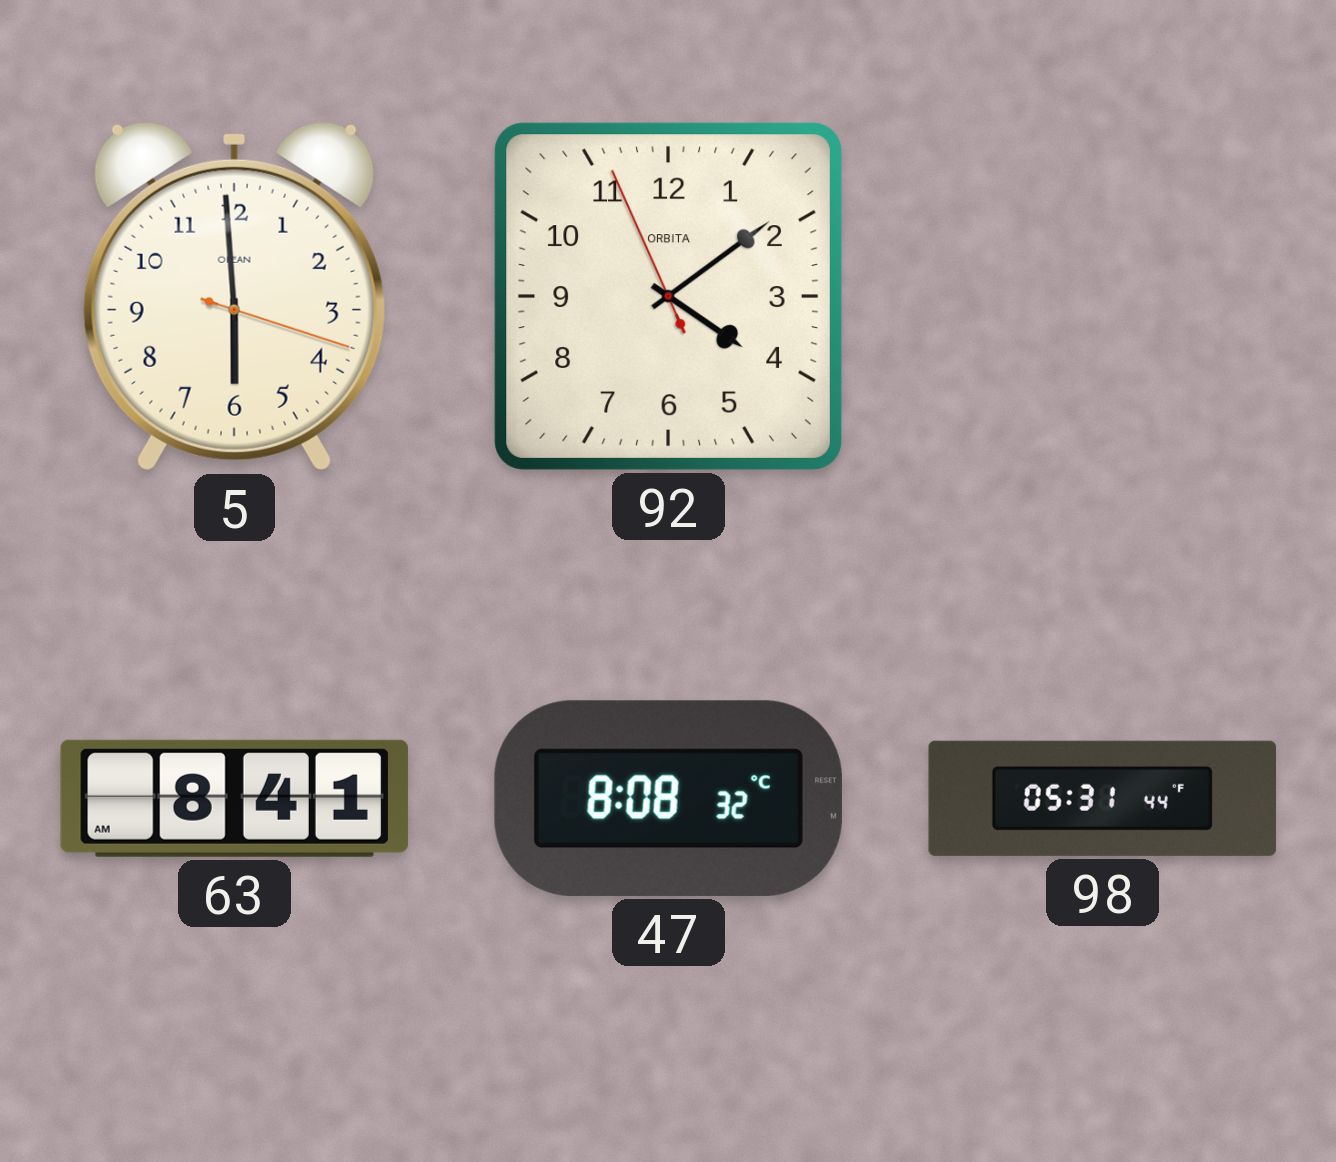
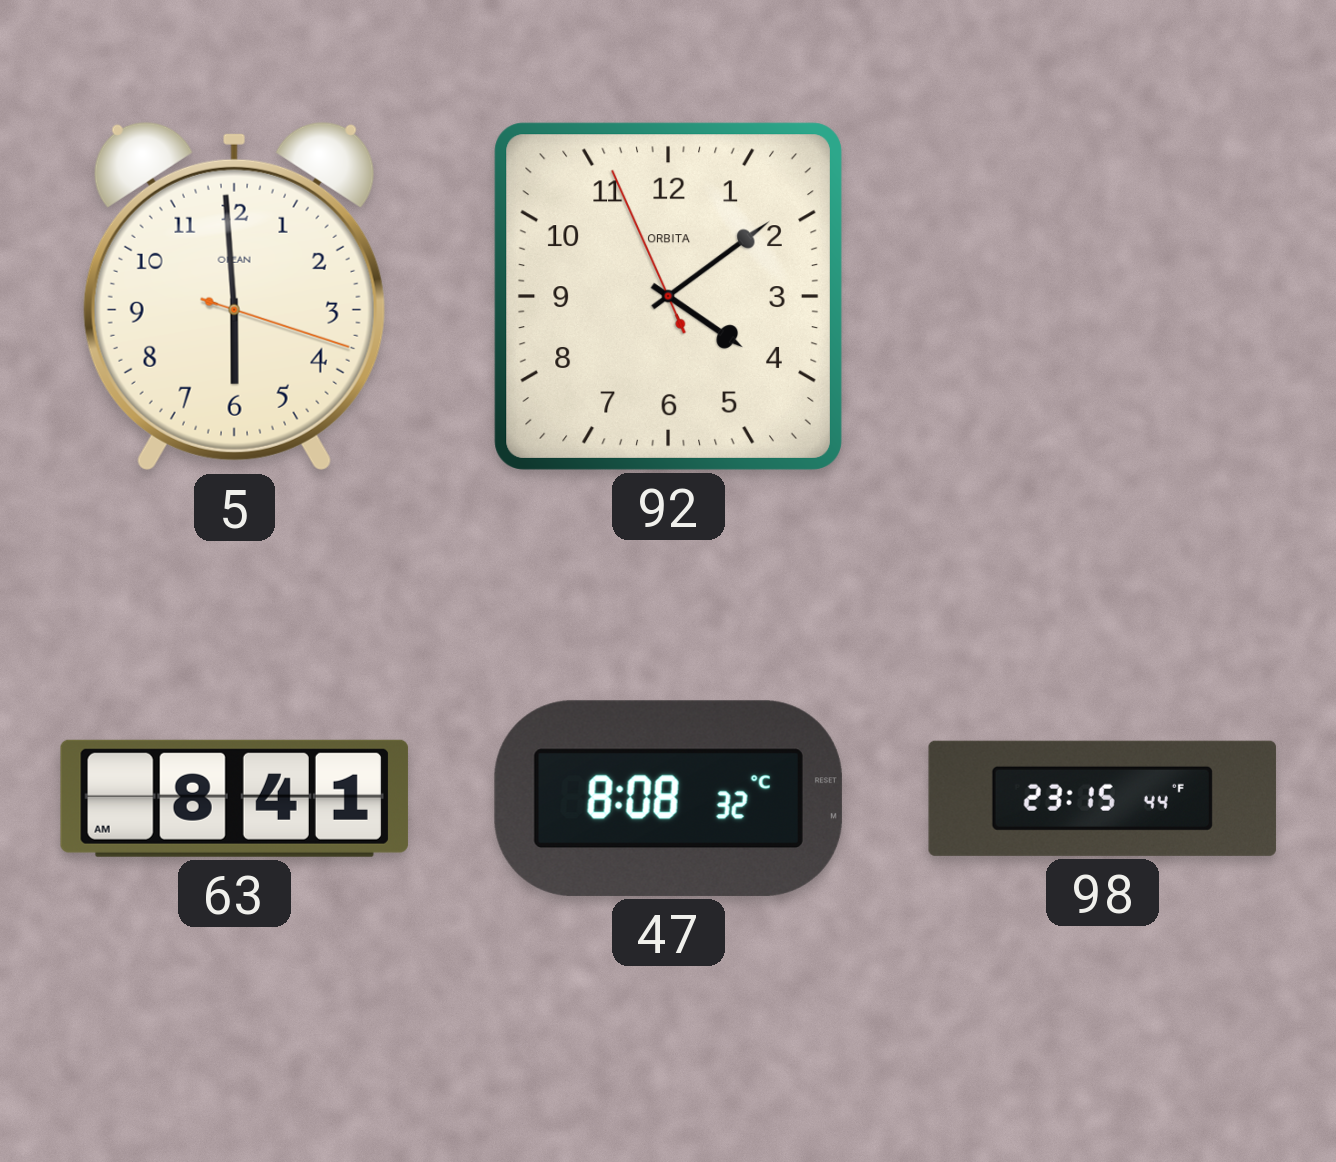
98: 05:31 -> 23:15 (1102, 798)
